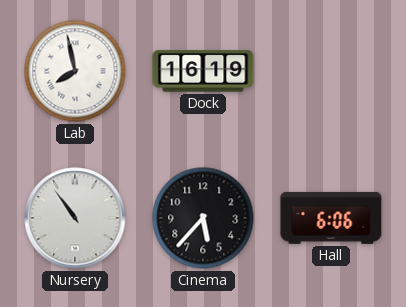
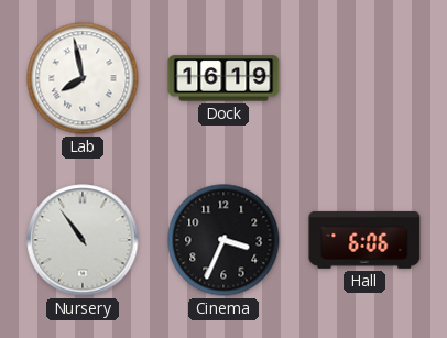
Cinema: 5:37 -> 3:34 (223, 240)
